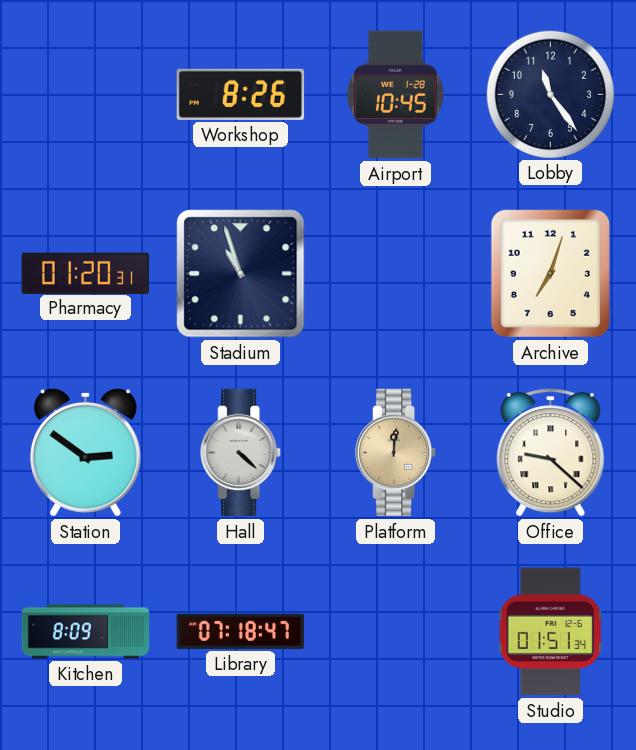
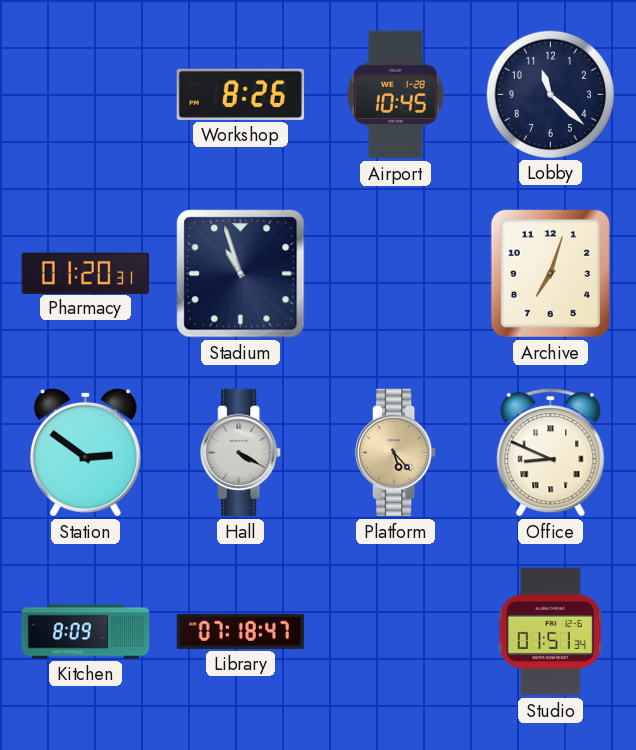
Lobby: 11:24 -> 11:22 (550, 94)
Hall: 4:22 -> 4:20 (241, 453)
Platform: 12:01 -> 5:23 (396, 453)
Office: 9:22 -> 8:49 (551, 453)
